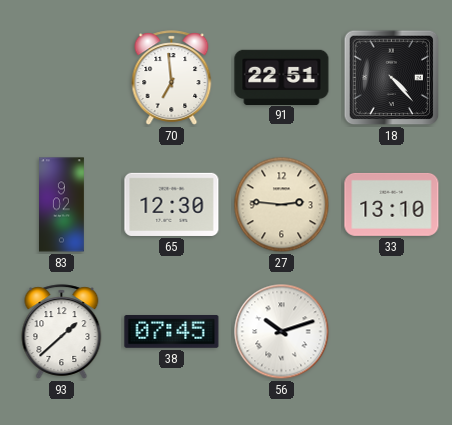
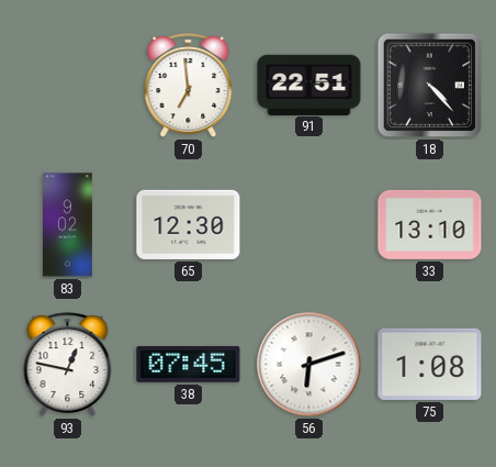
27: 2:46 -> none (282, 205)
93: 1:38 -> 12:47 (68, 365)
56: 10:12 -> 6:12 (309, 365)
75: none -> 1:08 (430, 364)
